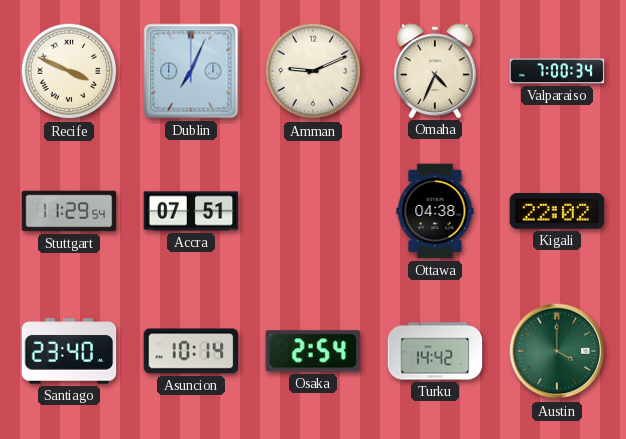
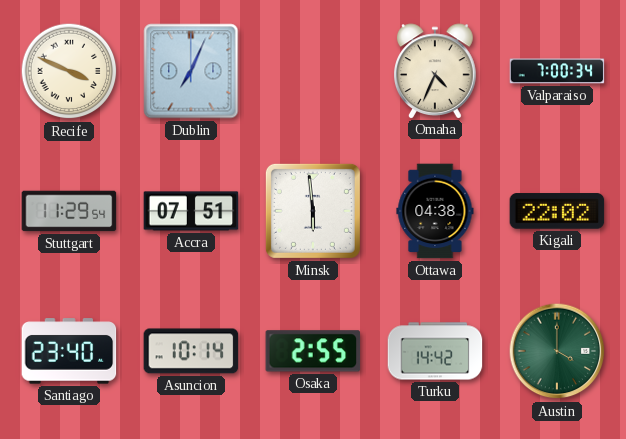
Amman: 9:11 -> none (313, 71)
Minsk: none -> 5:59 (313, 211)
Osaka: 2:54 -> 2:55 (313, 351)
